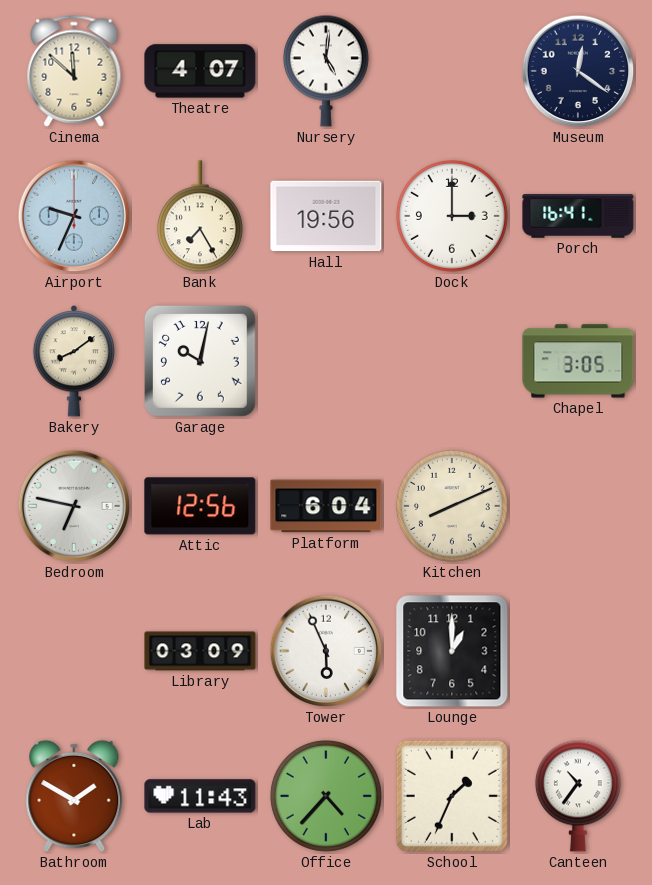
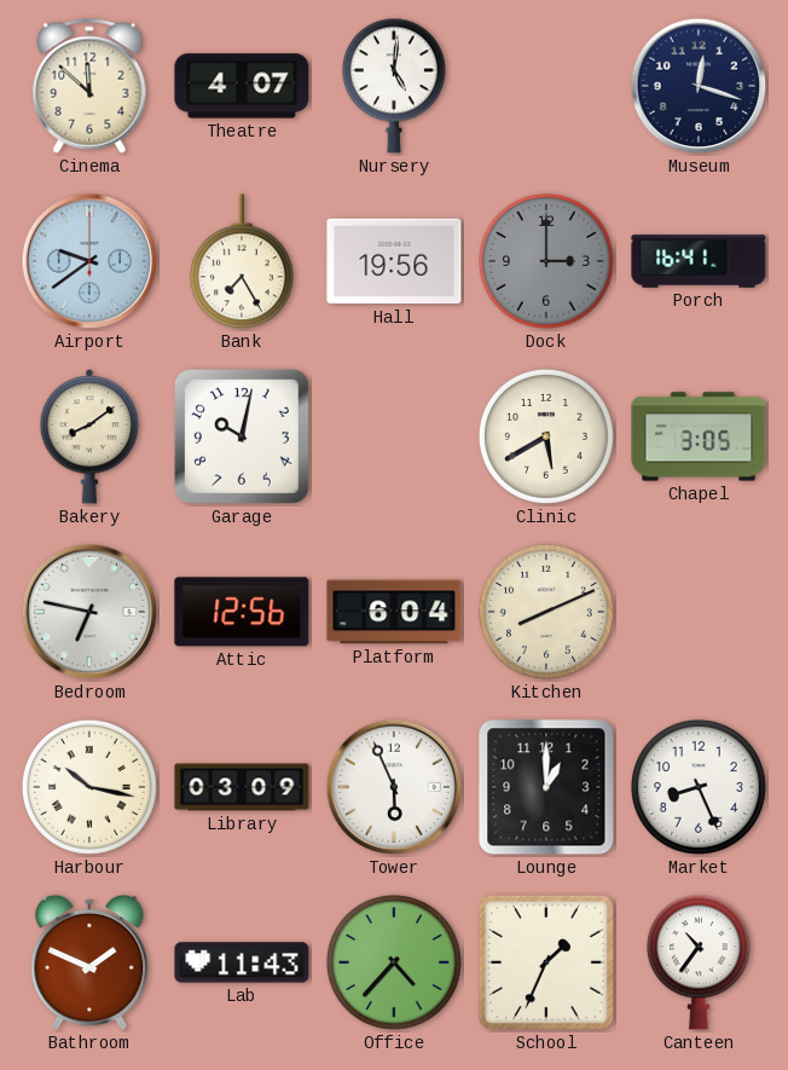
Museum: 12:21 -> 12:18 (699, 86)
Airport: 9:34 -> 9:39 (89, 261)
Dock dial: white -> grey (546, 261)
Clinic: none -> 5:40 (546, 436)
Harbour: none -> 10:17 (89, 787)
Market: none -> 8:26 (699, 787)
Bathroom: 1:50 -> 1:49 (89, 962)
